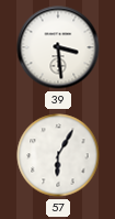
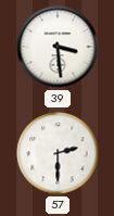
57: 6:05 -> 2:30 (58, 153)
